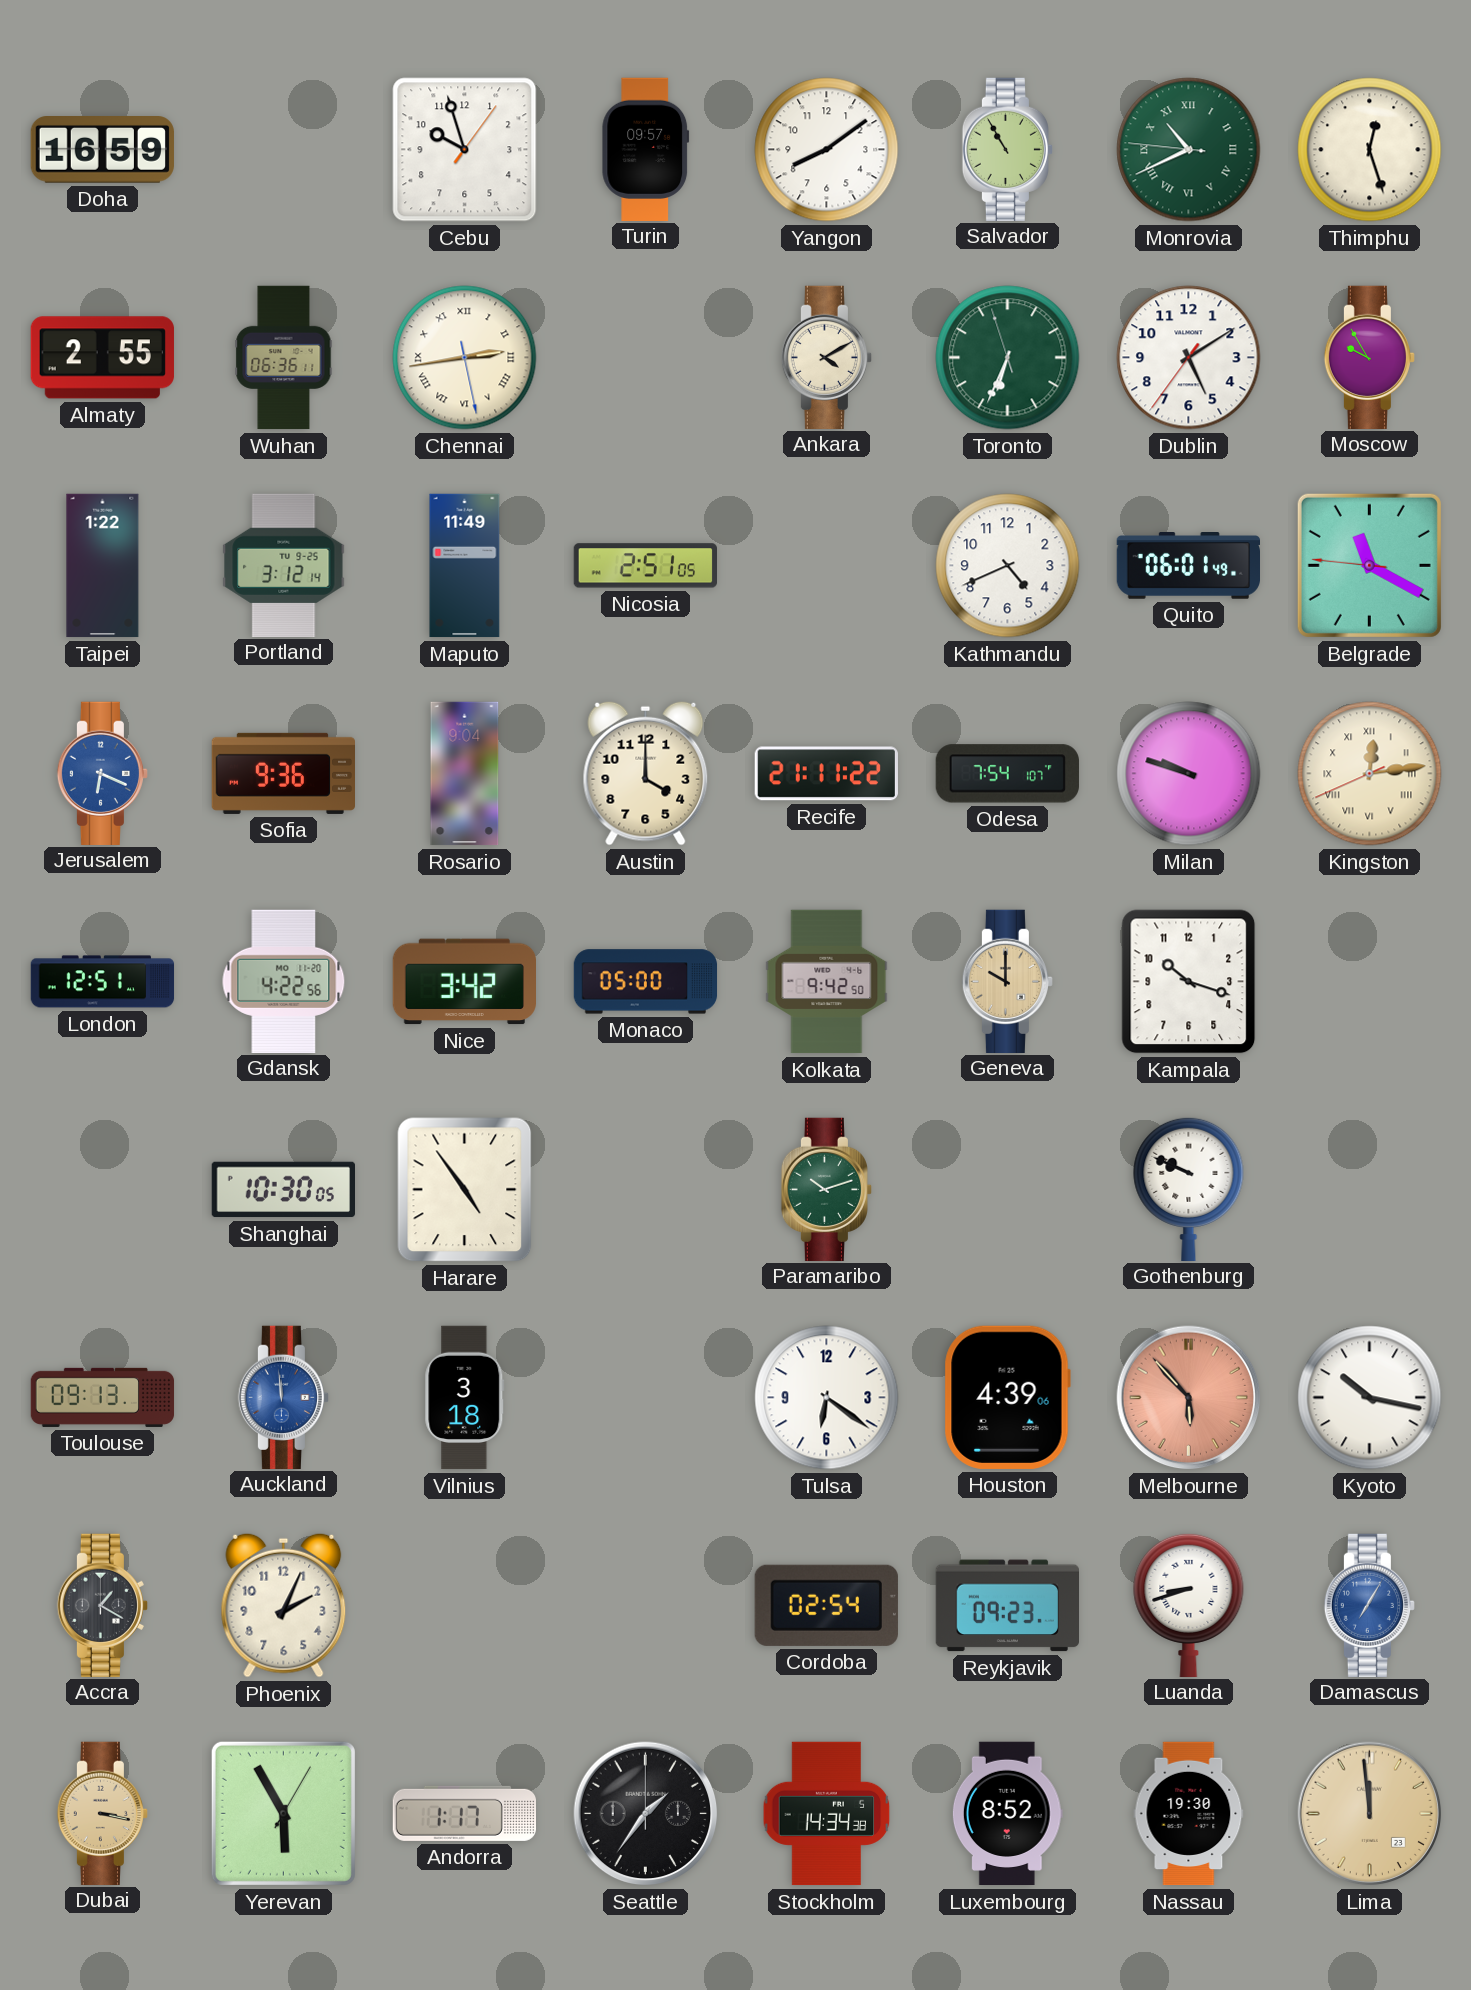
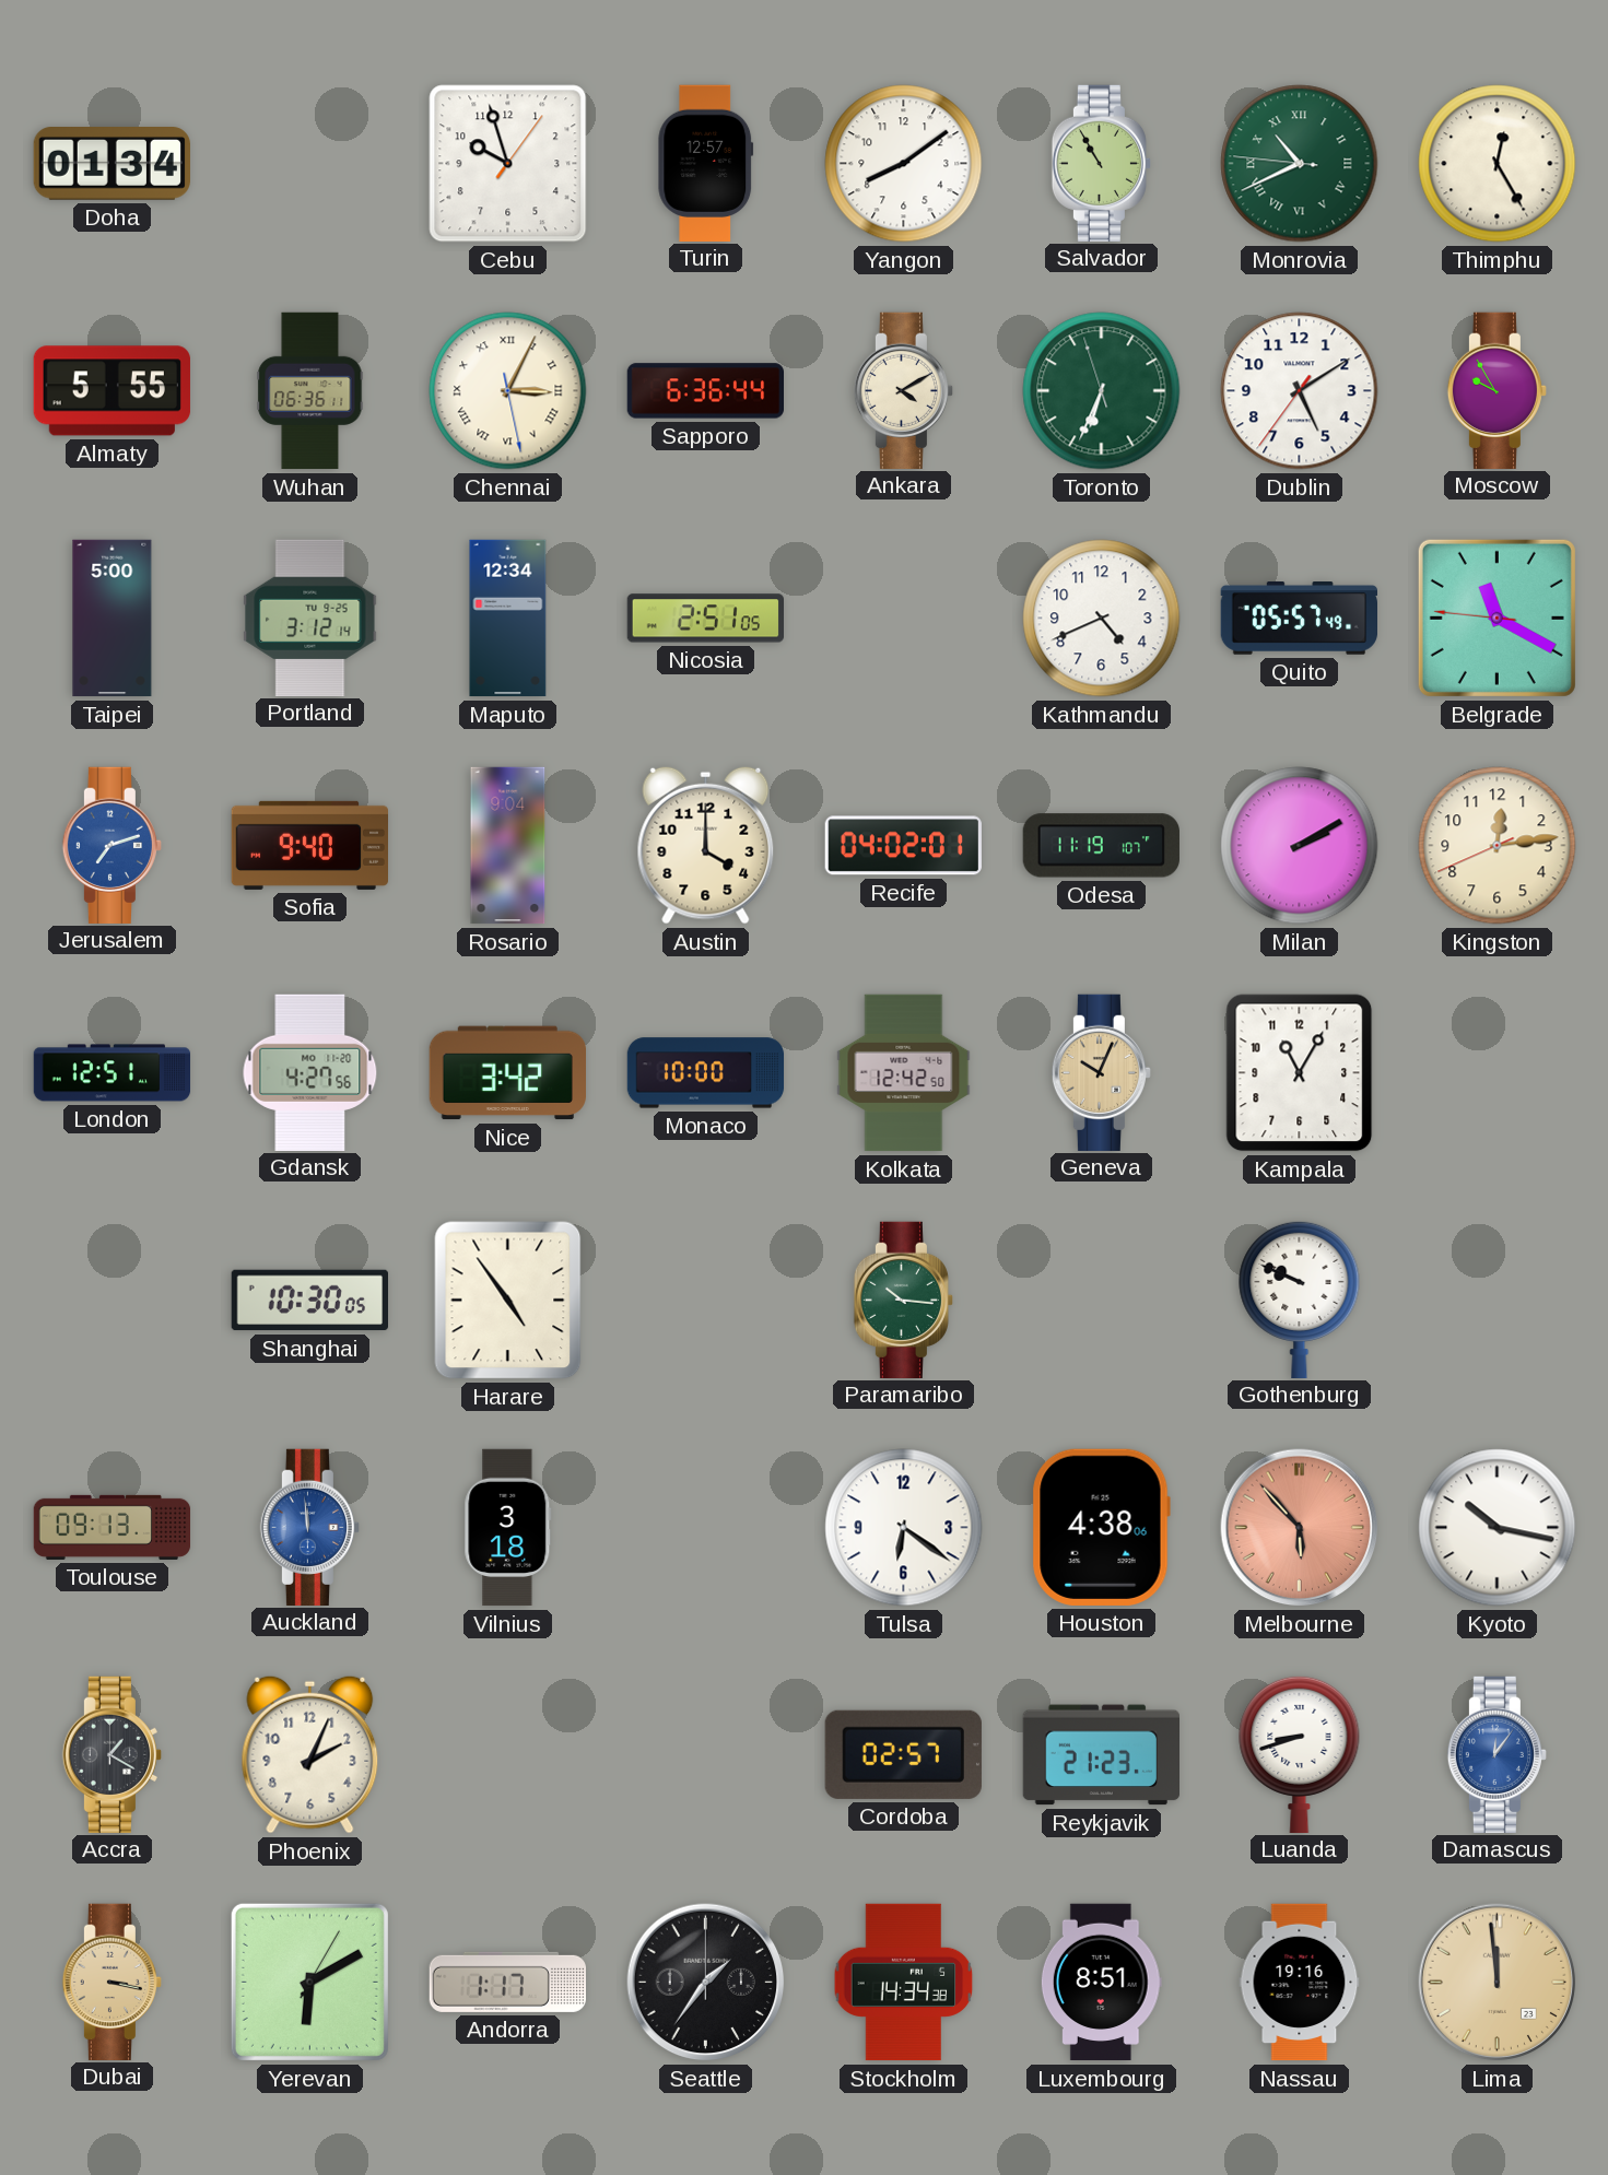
Doha: 16:59 -> 01:34 (111, 164)
Turin: 09:57 -> 12:57 (706, 163)
Thimphu: 12:27 -> 12:25 (1498, 164)
Almaty: 2:55 -> 5:55 (111, 391)
Chennai: 2:43 -> 3:04 (508, 391)
Sapporo: none -> 6:36 (705, 391)
Taipei: 1:22 -> 5:00 (113, 619)
Maputo: 11:49 -> 12:34 (508, 619)
Quito: 06:01 -> 05:57 (1299, 619)
Jerusalem: 6:19 -> 7:12 (111, 845)
Sofia: 9:36 -> 9:40 (309, 845)
Recife: 21:11 -> 04:02 (903, 846)
Odesa: 7:54 -> 11:19 (1101, 846)
Milan: 9:48 -> 2:10 (1300, 846)
Kingston numerals: Roman -> Arabic (1498, 846)
Gdansk: 4:22 -> 4:27 (310, 1072)
Monaco: 05:00 -> 10:00 (706, 1073)
Kolkata: 9:42 -> 12:42 (904, 1073)
Geneva: 10:00 -> 10:04 (1101, 1072)
Kampala: 10:18 -> 11:05 (1300, 1073)
Paramaribo: 10:12 -> 10:16 (903, 1300)
Houston: 4:39 -> 4:38 (1101, 1527)
Cordoba: 02:54 -> 02:57 (903, 1754)
Reykjavik: 09:23 -> 21:23 (1101, 1755)
Damascus: 7:05 -> 12:06 (1497, 1754)
Yerevan: 5:55 -> 6:10 (309, 1982)
Luxembourg: 8:52 -> 8:51 (1101, 1983)
Nassau: 19:30 -> 19:16 (1300, 1983)
